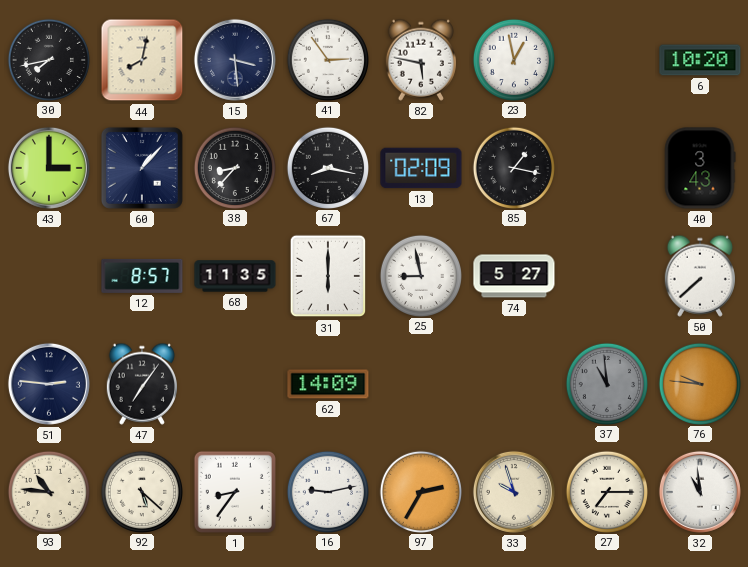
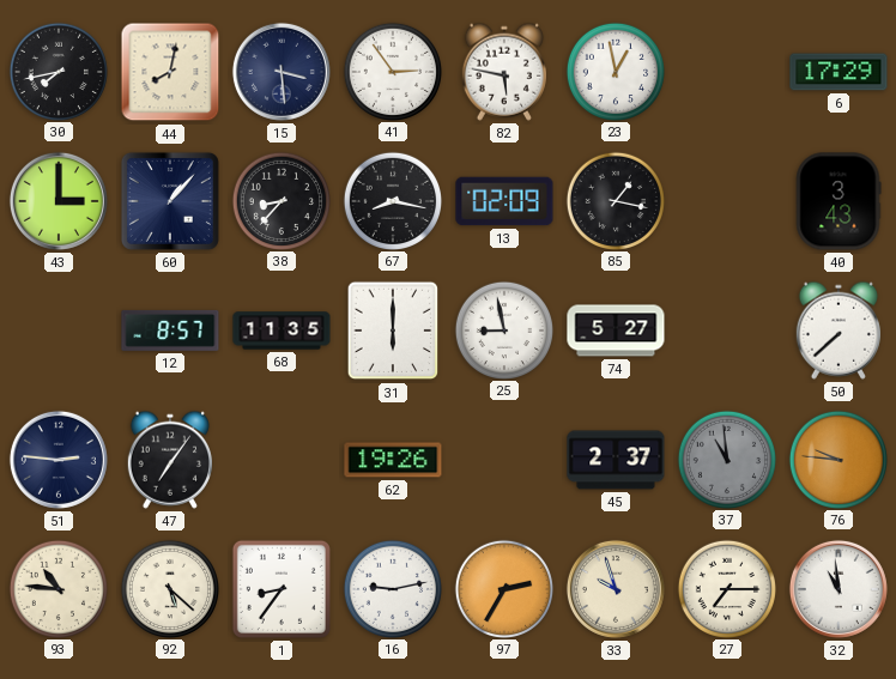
6: 10:20 -> 17:29 (839, 72)
62: 14:09 -> 19:26 (393, 460)
45: none -> 2:37 (616, 460)
